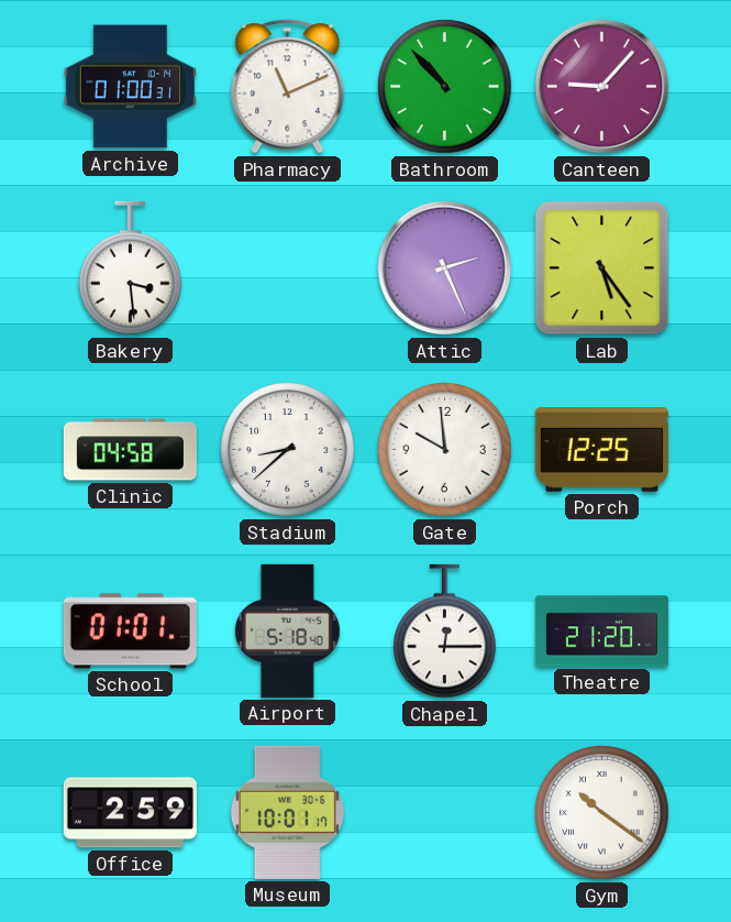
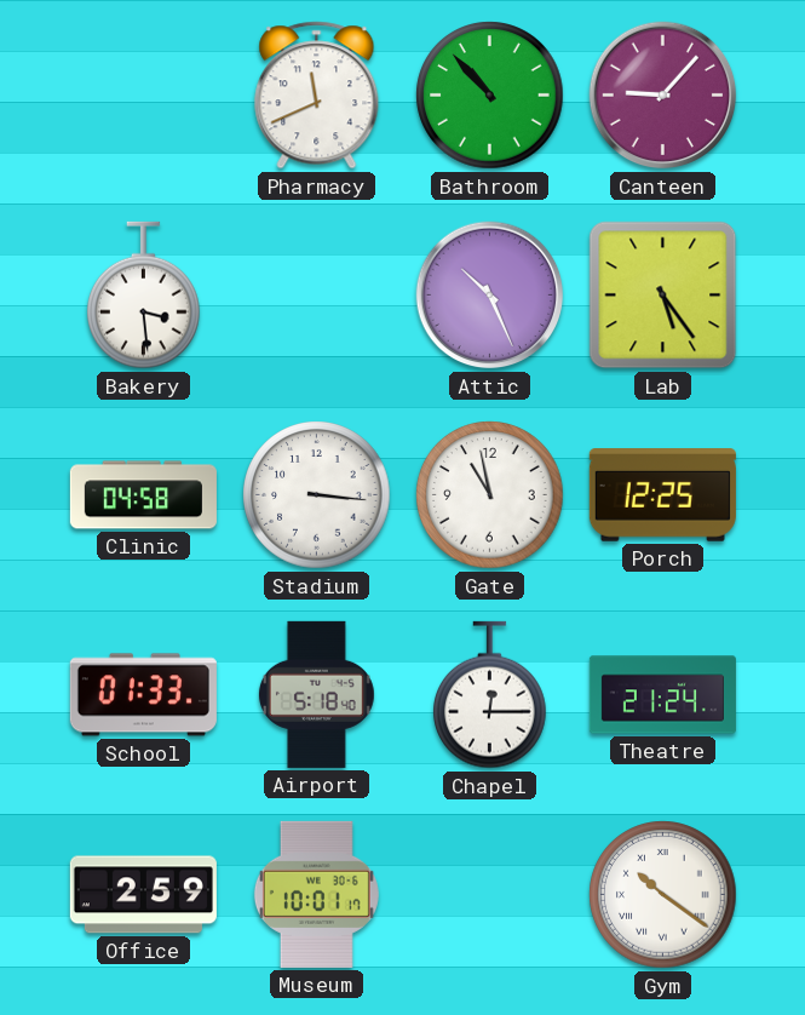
Archive: 01:00 -> none (130, 87)
Pharmacy: 11:11 -> 11:41 (317, 96)
Attic: 2:26 -> 10:26 (490, 296)
Stadium: 8:38 -> 3:16 (317, 495)
Gate: 9:59 -> 10:58 (490, 495)
School: 01:01 -> 01:33 (143, 695)
Theatre: 21:20 -> 21:24 (662, 695)
